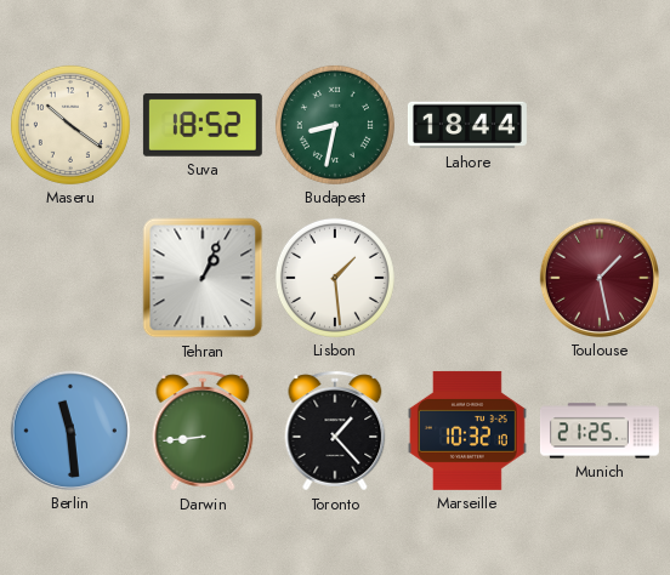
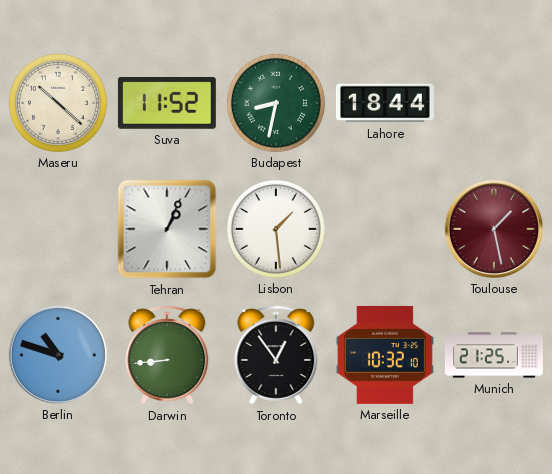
Maseru: 10:21 -> 10:22 (58, 103)
Suva: 18:52 -> 11:52 (167, 103)
Berlin: 11:29 -> 10:48 (58, 355)
Toronto: 1:23 -> 12:54 (276, 355)
